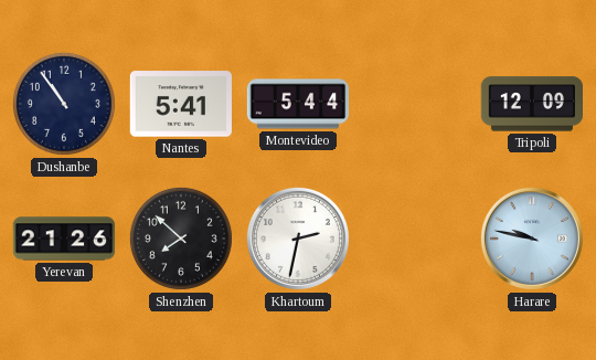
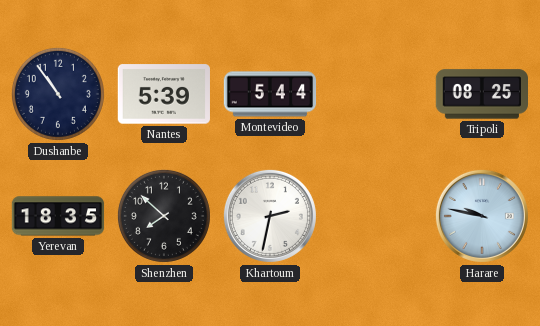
Nantes: 5:41 -> 5:39 (163, 94)
Tripoli: 12:09 -> 08:25 (481, 94)
Yerevan: 21:26 -> 18:35 (58, 216)
